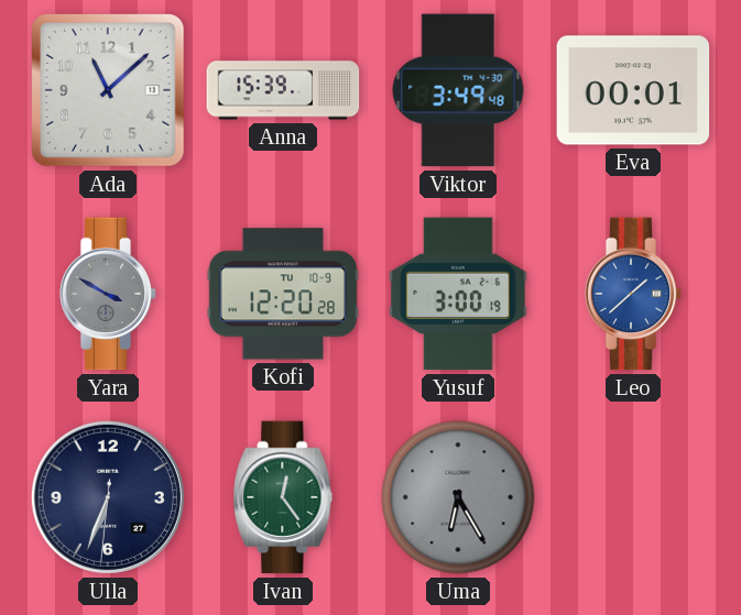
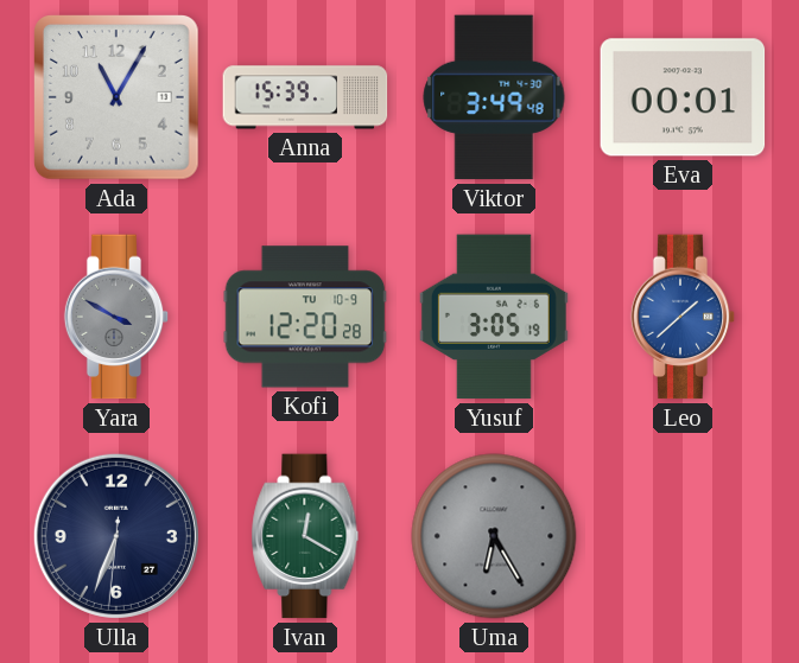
Ada: 11:08 -> 11:05 (118, 98)
Yusuf: 3:00 -> 3:05 (494, 317)
Ivan: 12:24 -> 12:20 (305, 536)
